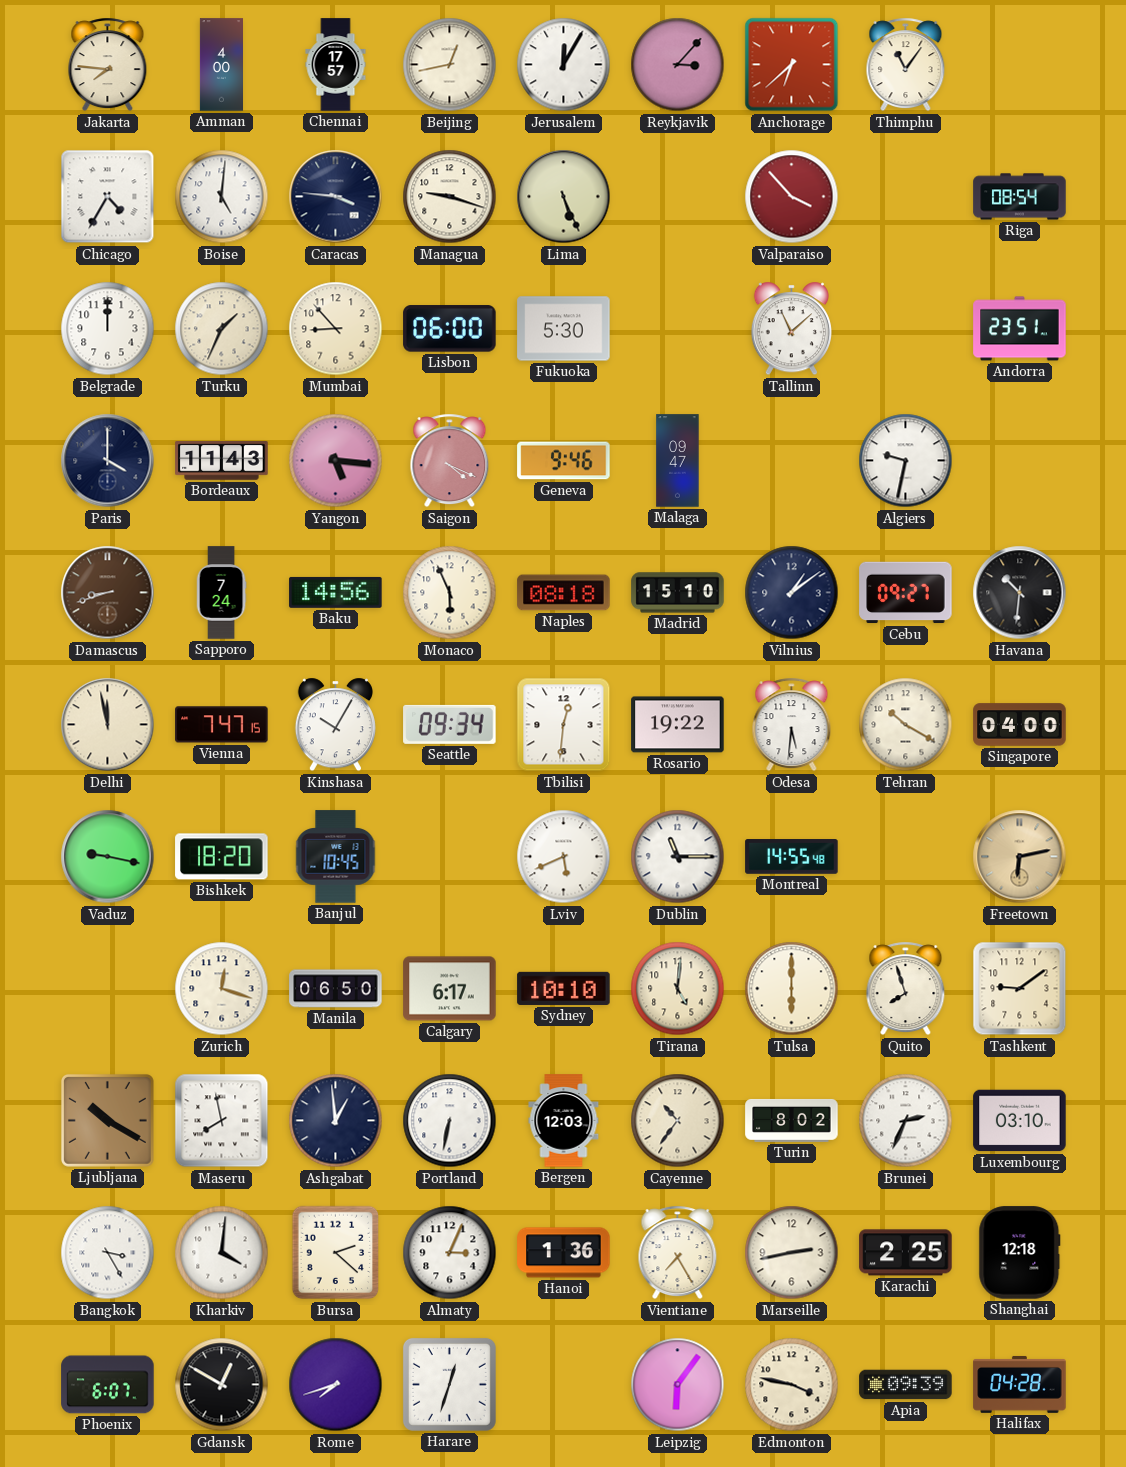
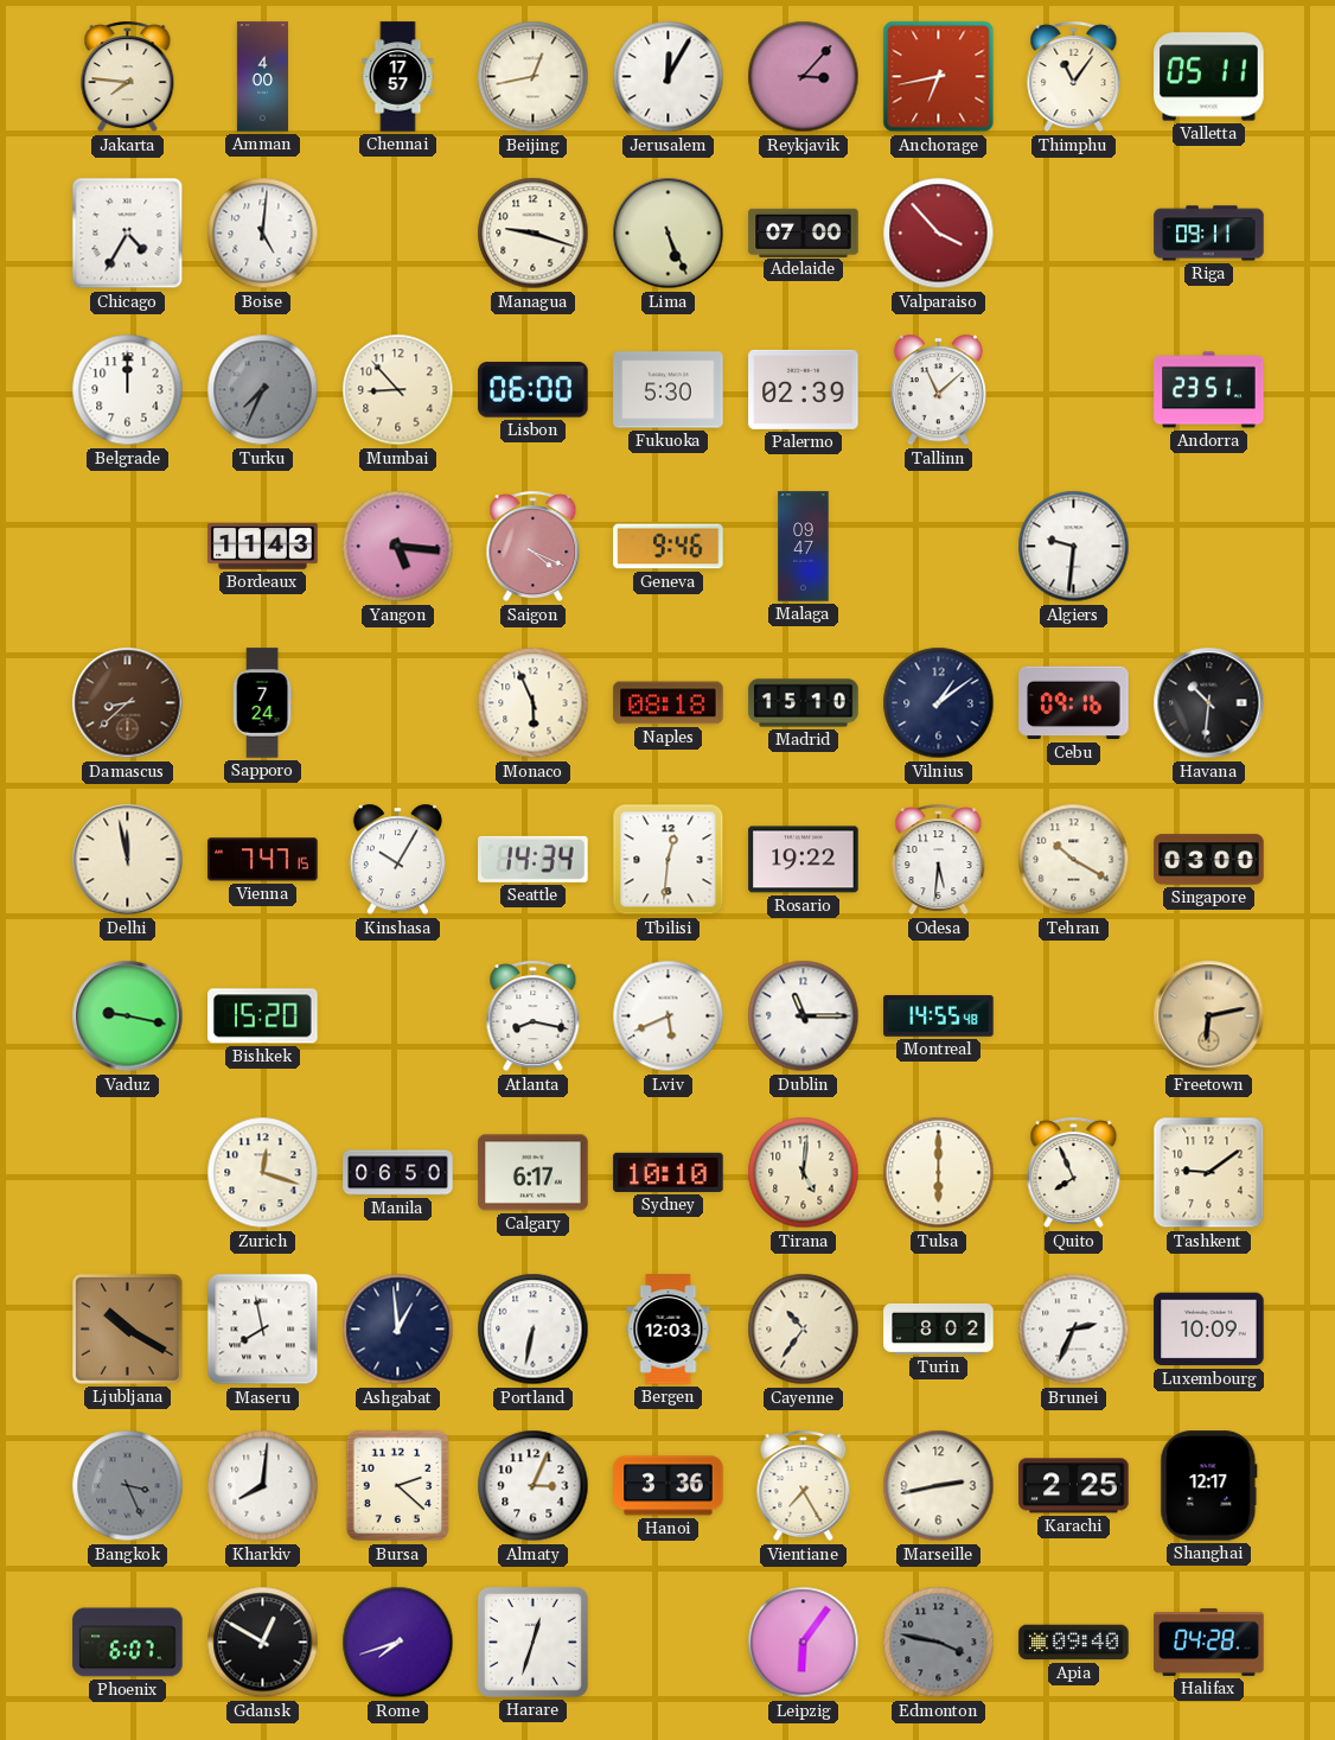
Anchorage: 6:38 -> 6:43 (939, 77)
Valletta: none -> 05:11 (1209, 77)
Caracas: 3:46 -> none (336, 197)
Adelaide: none -> 07:00 (804, 232)
Riga: 08:54 -> 09:11 (1209, 234)
Turku: 1:34 -> 7:34 (263, 390)
Turku dial: cream -> grey (263, 390)
Palermo: none -> 02:39 (804, 389)
Paris: 4:00 -> none (108, 461)
Algiers: 9:32 -> 9:31 (1074, 547)
Damascus: 8:42 -> 8:38 (128, 703)
Baku: 14:56 -> none (336, 592)
Cebu: 09:27 -> 09:16 (1074, 703)
Seattle: 09:34 -> 14:34 (534, 859)
Singapore: 04:00 -> 03:00 (1209, 860)
Bishkek: 18:20 -> 15:20 (263, 1016)
Banjul: 10:45 -> none (336, 857)
Atlanta: none -> 8:17 (534, 1016)
Quito: 7:57 -> 7:56 (1074, 1173)
Luxembourg: 03:10 -> 10:09 (1209, 1330)
Bangkok: 3:25 -> 3:26 (128, 1486)
Bangkok dial: white -> grey (128, 1486)
Kharkiv: 4:01 -> 8:01 (263, 1486)
Hanoi: 1:36 -> 3:36 (669, 1486)
Shanghai: 12:18 -> 12:17 (1209, 1486)
Edmonton dial: cream -> grey (939, 1643)
Apia: 09:39 -> 09:40 (1074, 1643)
